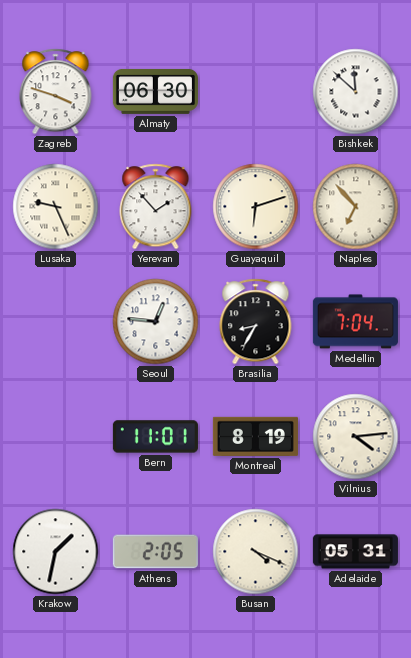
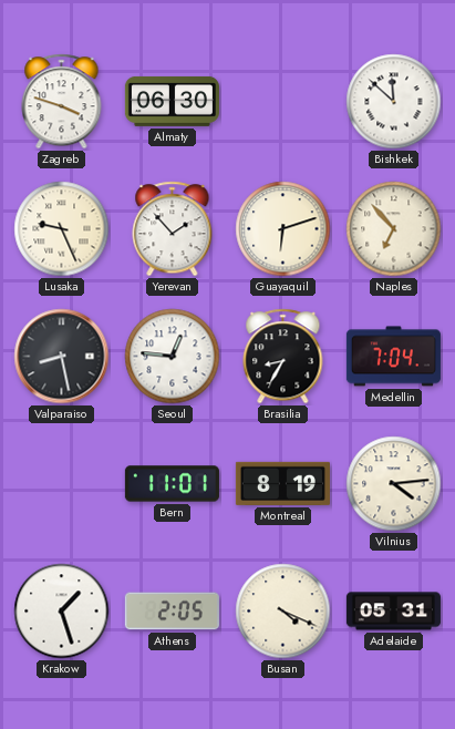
Valparaiso: none -> 8:28 (62, 357)
Krakow: 1:32 -> 1:27 (62, 612)
